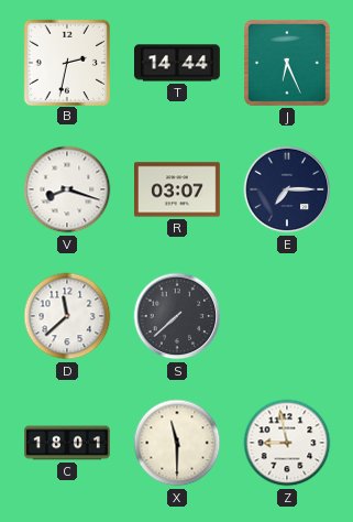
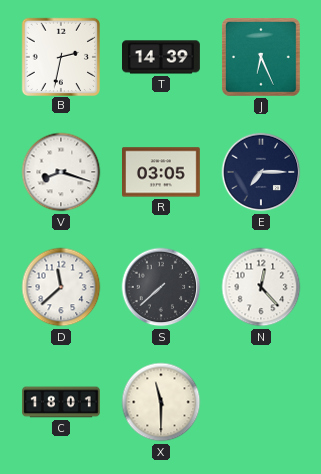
T: 14:44 -> 14:39 (162, 57)
R: 03:07 -> 03:05 (162, 172)
N: none -> 12:23 (261, 287)
Z: 8:58 -> none (287, 443)
